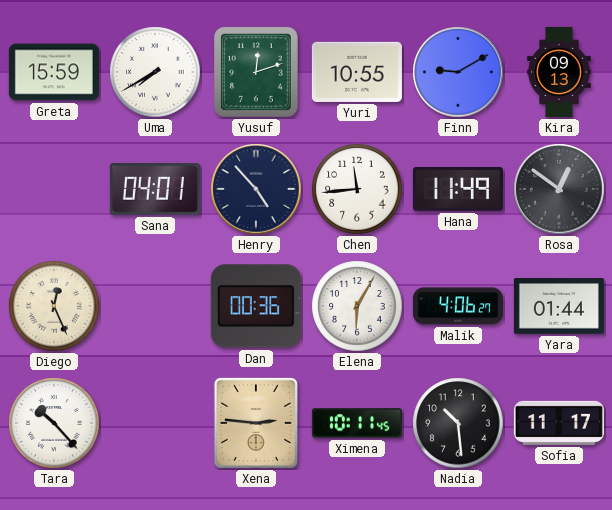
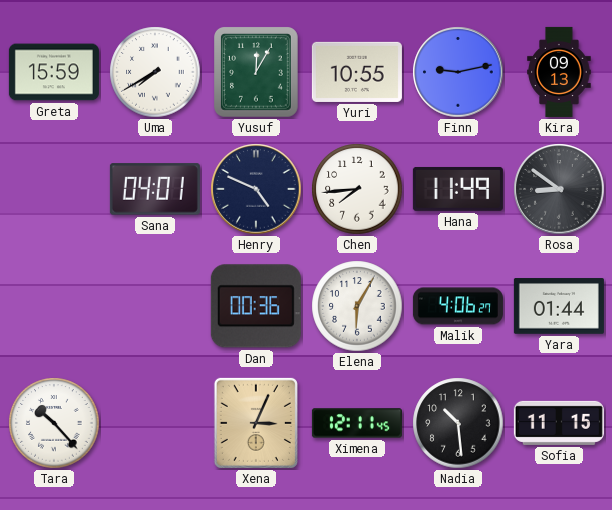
Yusuf: 12:12 -> 12:05 (257, 73)
Finn: 9:10 -> 9:13 (458, 72)
Henry: 4:53 -> 4:49 (256, 189)
Chen: 11:44 -> 7:44 (357, 189)
Rosa: 12:51 -> 8:51 (559, 189)
Diego: 12:26 -> none (54, 306)
Xena: 2:46 -> 3:04 (256, 423)
Ximena: 10:11 -> 12:11 (357, 423)
Sofia: 11:17 -> 11:15 (559, 423)
